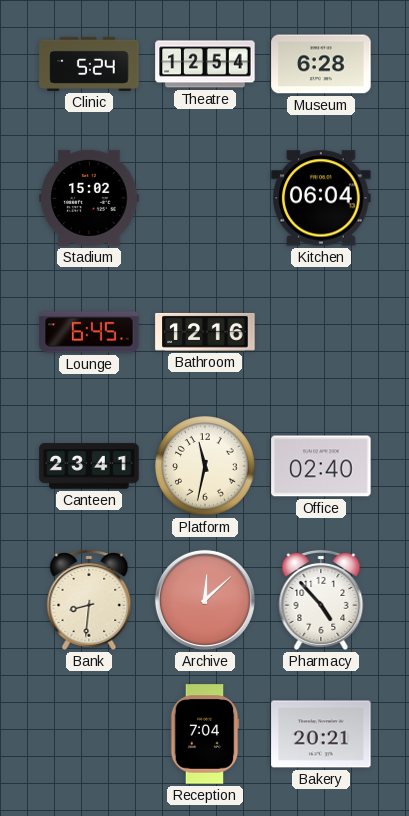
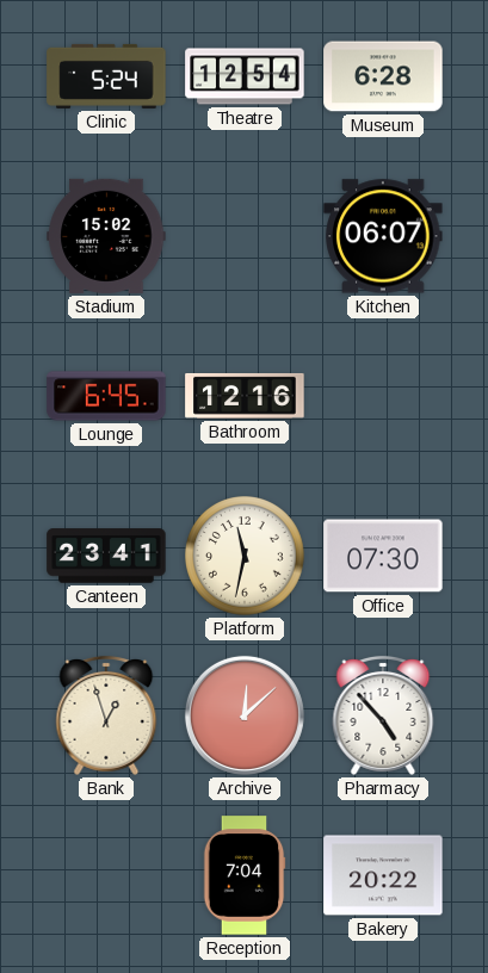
Kitchen: 06:04 -> 06:07 (383, 236)
Office: 02:40 -> 07:30 (383, 556)
Bank: 8:31 -> 12:57 (106, 715)
Bakery: 20:21 -> 20:22 (383, 875)
